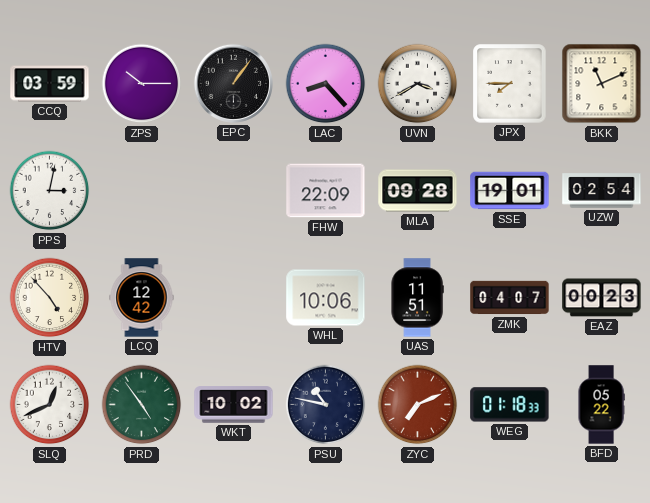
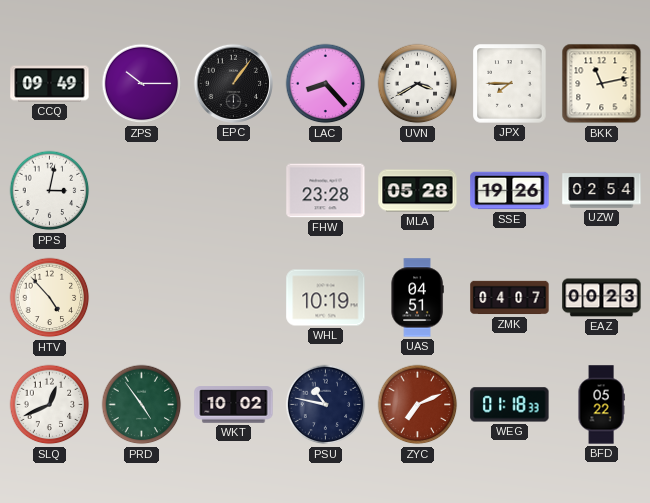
CCQ: 03:59 -> 09:49 (50, 84)
BKK: 11:11 -> 11:13 (602, 84)
FHW: 22:09 -> 23:28 (326, 191)
MLA: 09:28 -> 05:28 (418, 191)
SSE: 19:01 -> 19:26 (510, 191)
LCQ: 12:42 -> none (142, 298)
WHL: 10:06 -> 10:19 (326, 298)
UAS: 11:51 -> 04:51 (417, 298)
